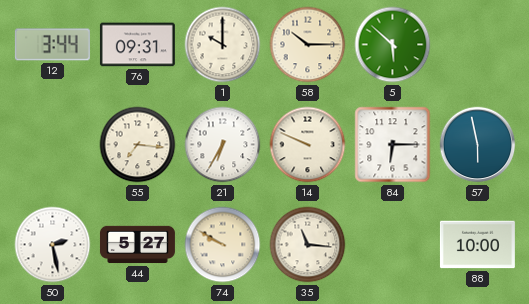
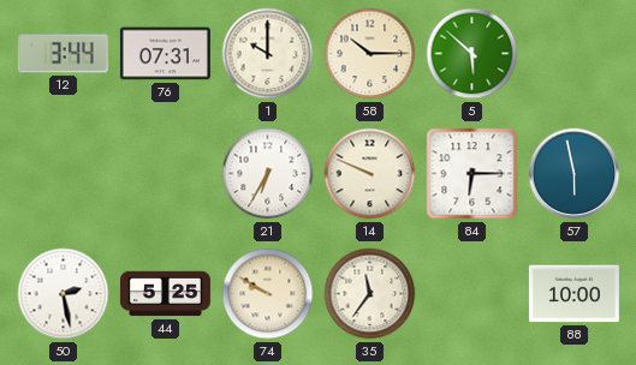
76: 09:31 -> 07:31 (165, 54)
55: 7:16 -> none (138, 145)
44: 5:27 -> 5:25 (165, 294)
35: 11:16 -> 11:36 (370, 294)
